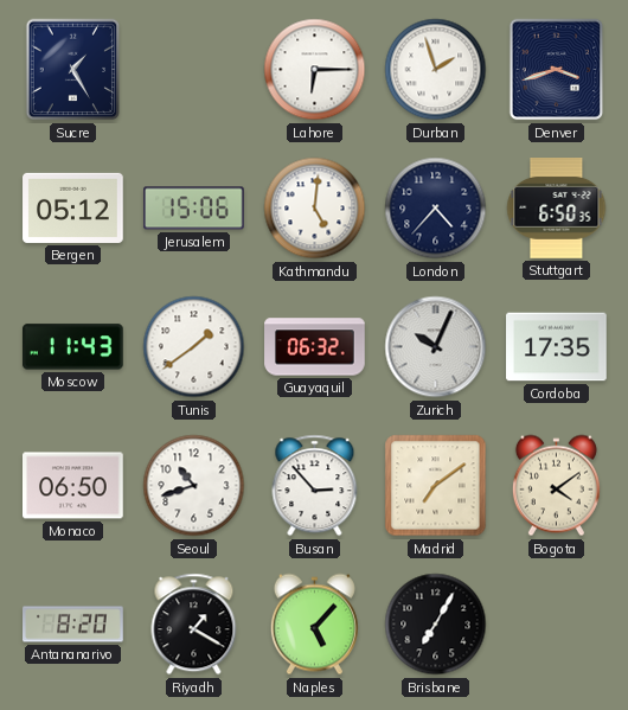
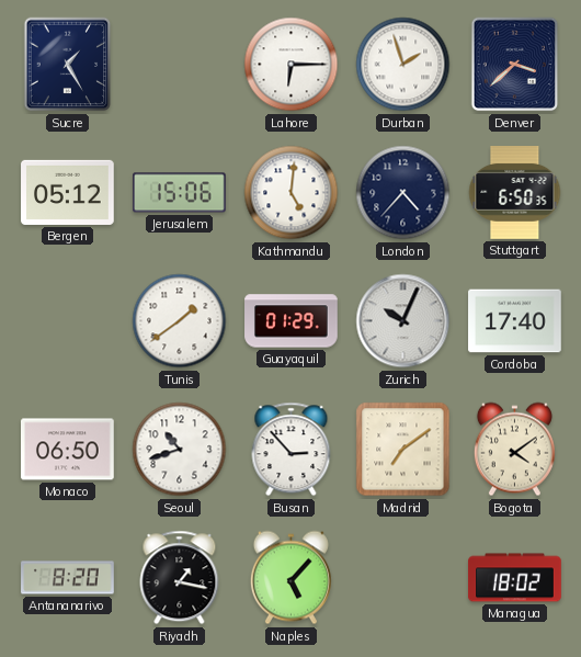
Denver: 3:42 -> 3:38 (515, 65)
Moscow: 11:43 -> none (72, 347)
Guayaquil: 06:32 -> 01:29 (292, 321)
Cordoba: 17:35 -> 17:40 (515, 321)
Riyadh: 1:20 -> 1:17 (180, 578)
Brisbane: 7:05 -> none (436, 625)
Managua: none -> 18:02 (515, 578)
